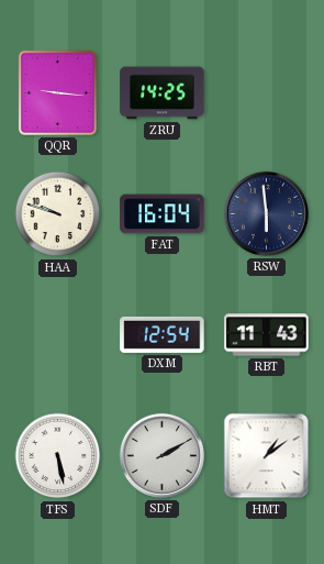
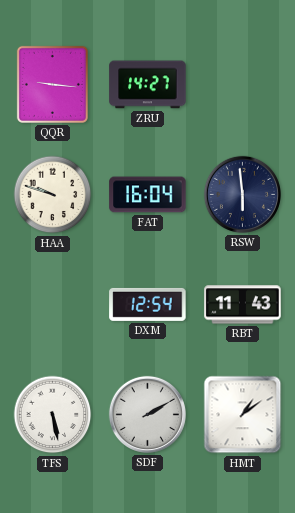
ZRU: 14:25 -> 14:27 (148, 85)
